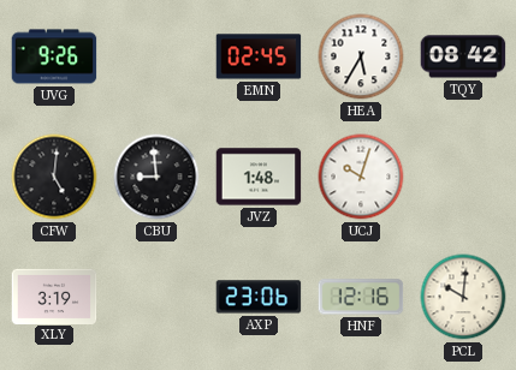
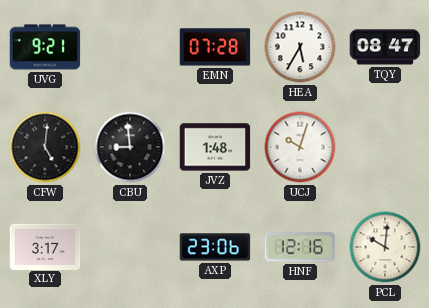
UVG: 9:26 -> 9:21 (45, 47)
EMN: 02:45 -> 07:28 (215, 47)
TQY: 08:42 -> 08:47 (385, 47)
XLY: 3:19 -> 3:17 (45, 246)
